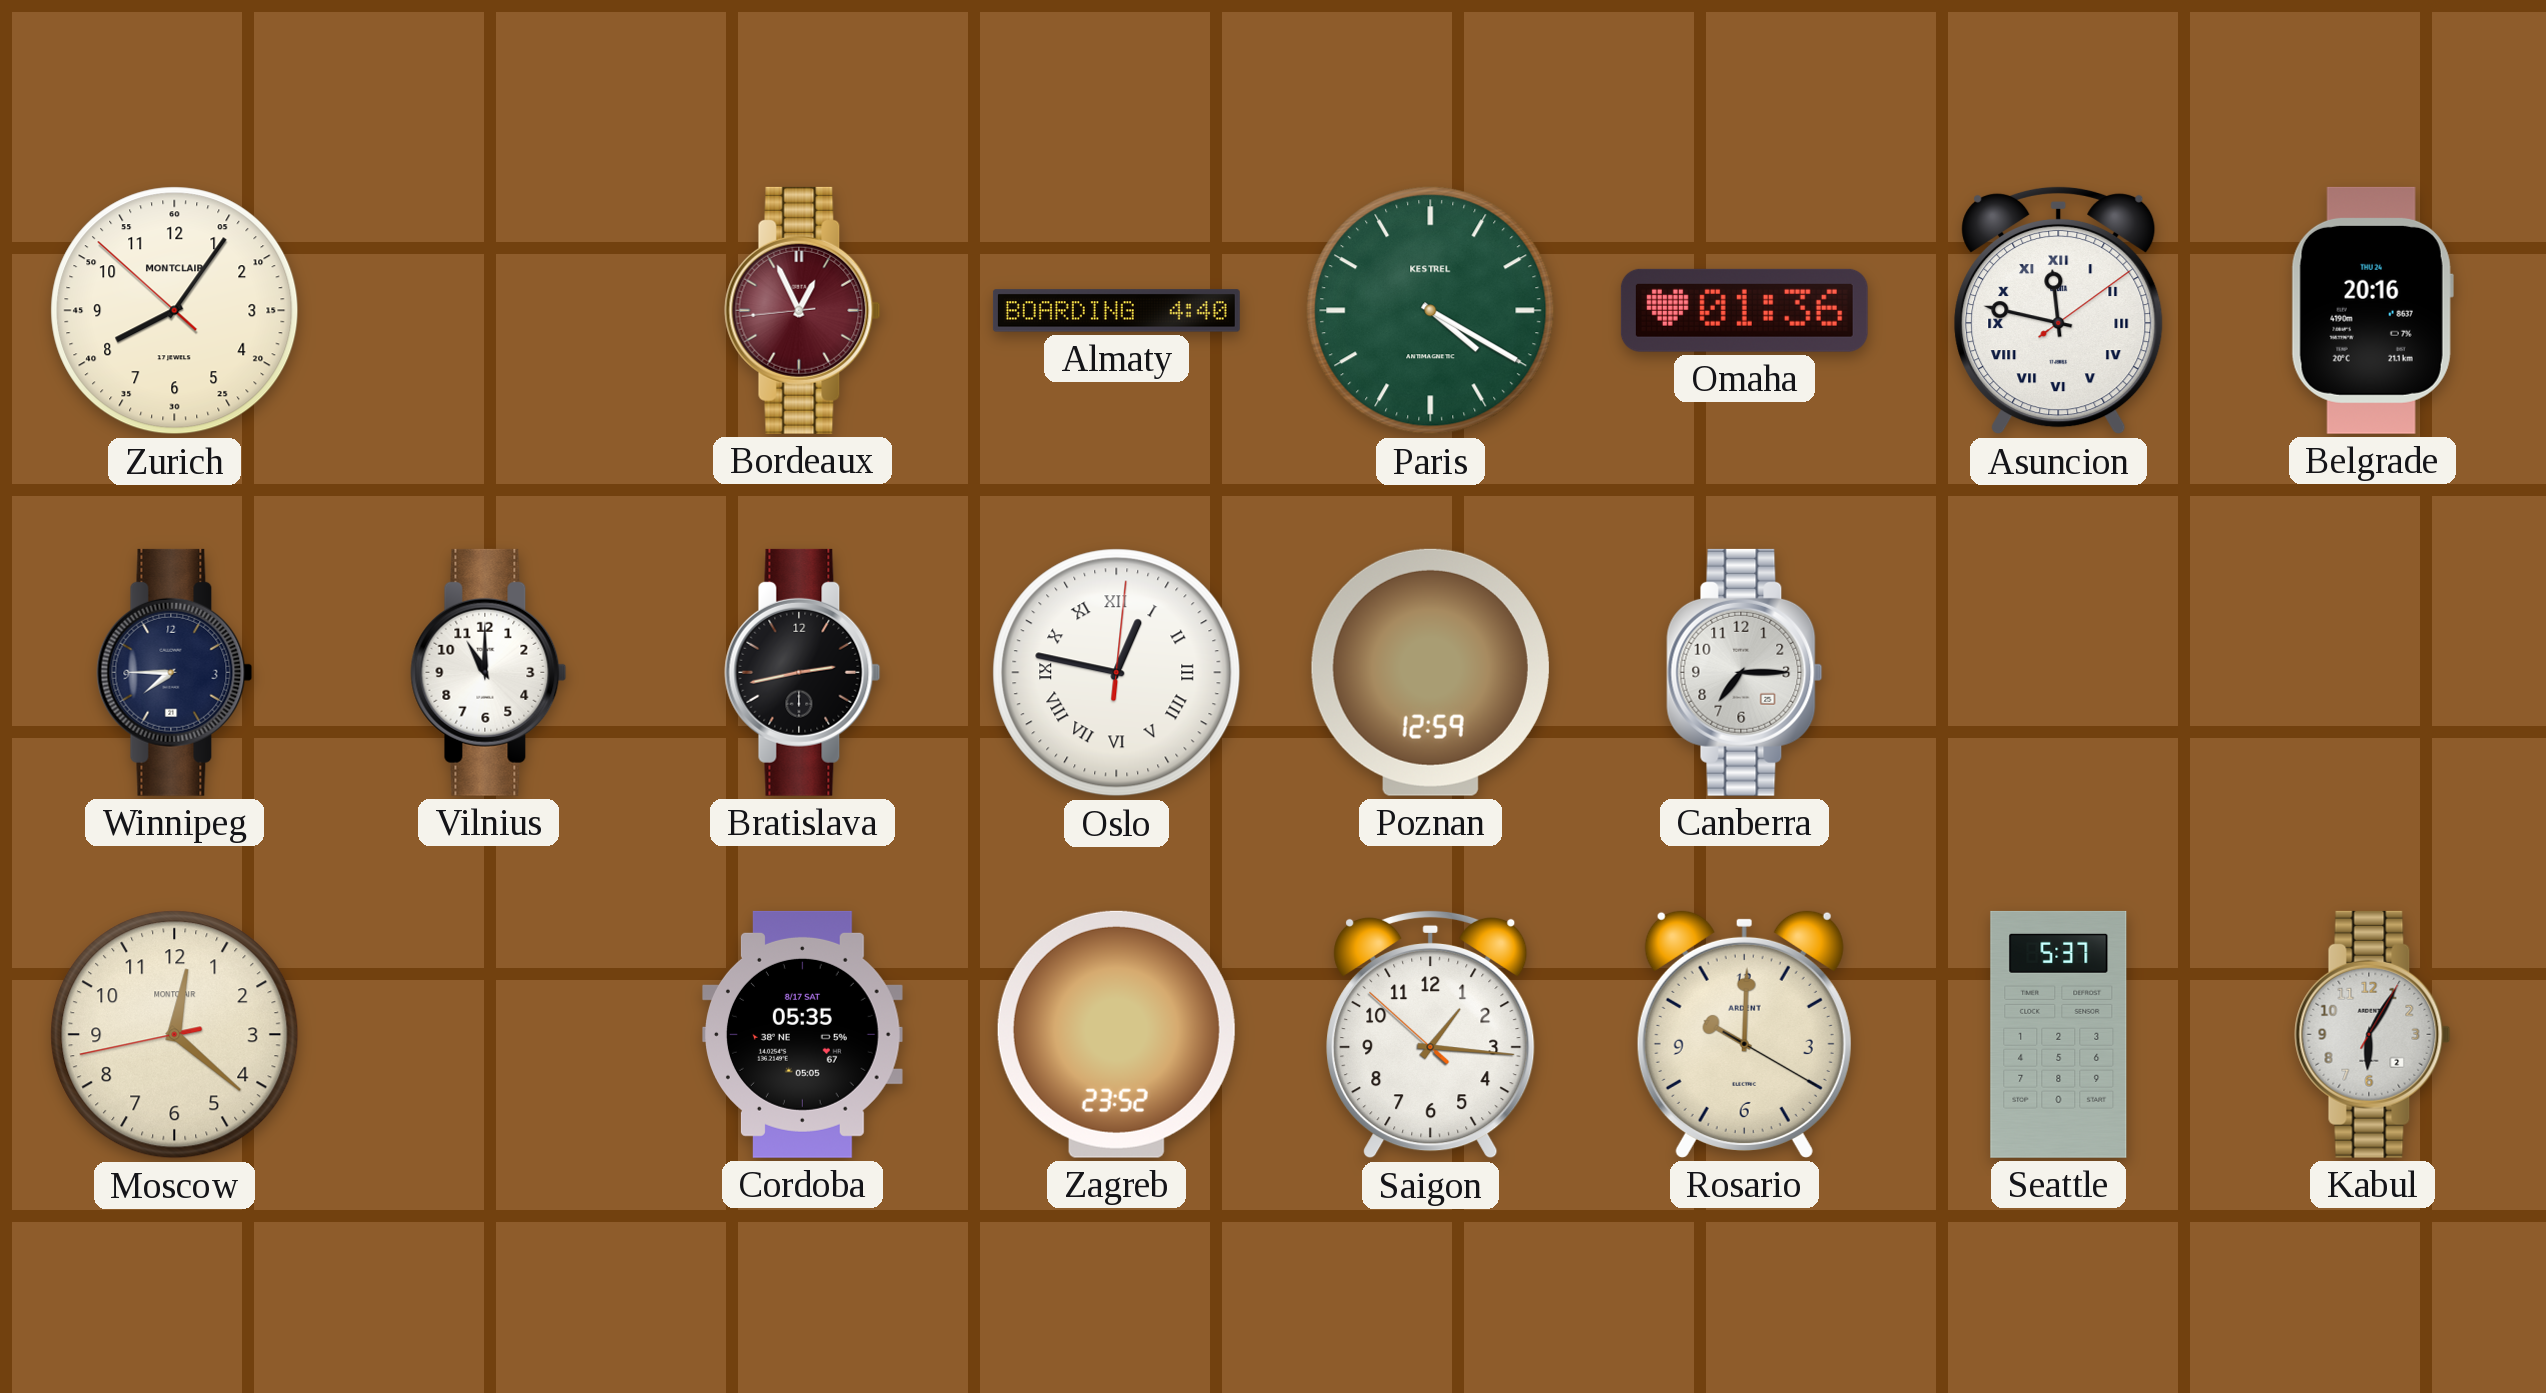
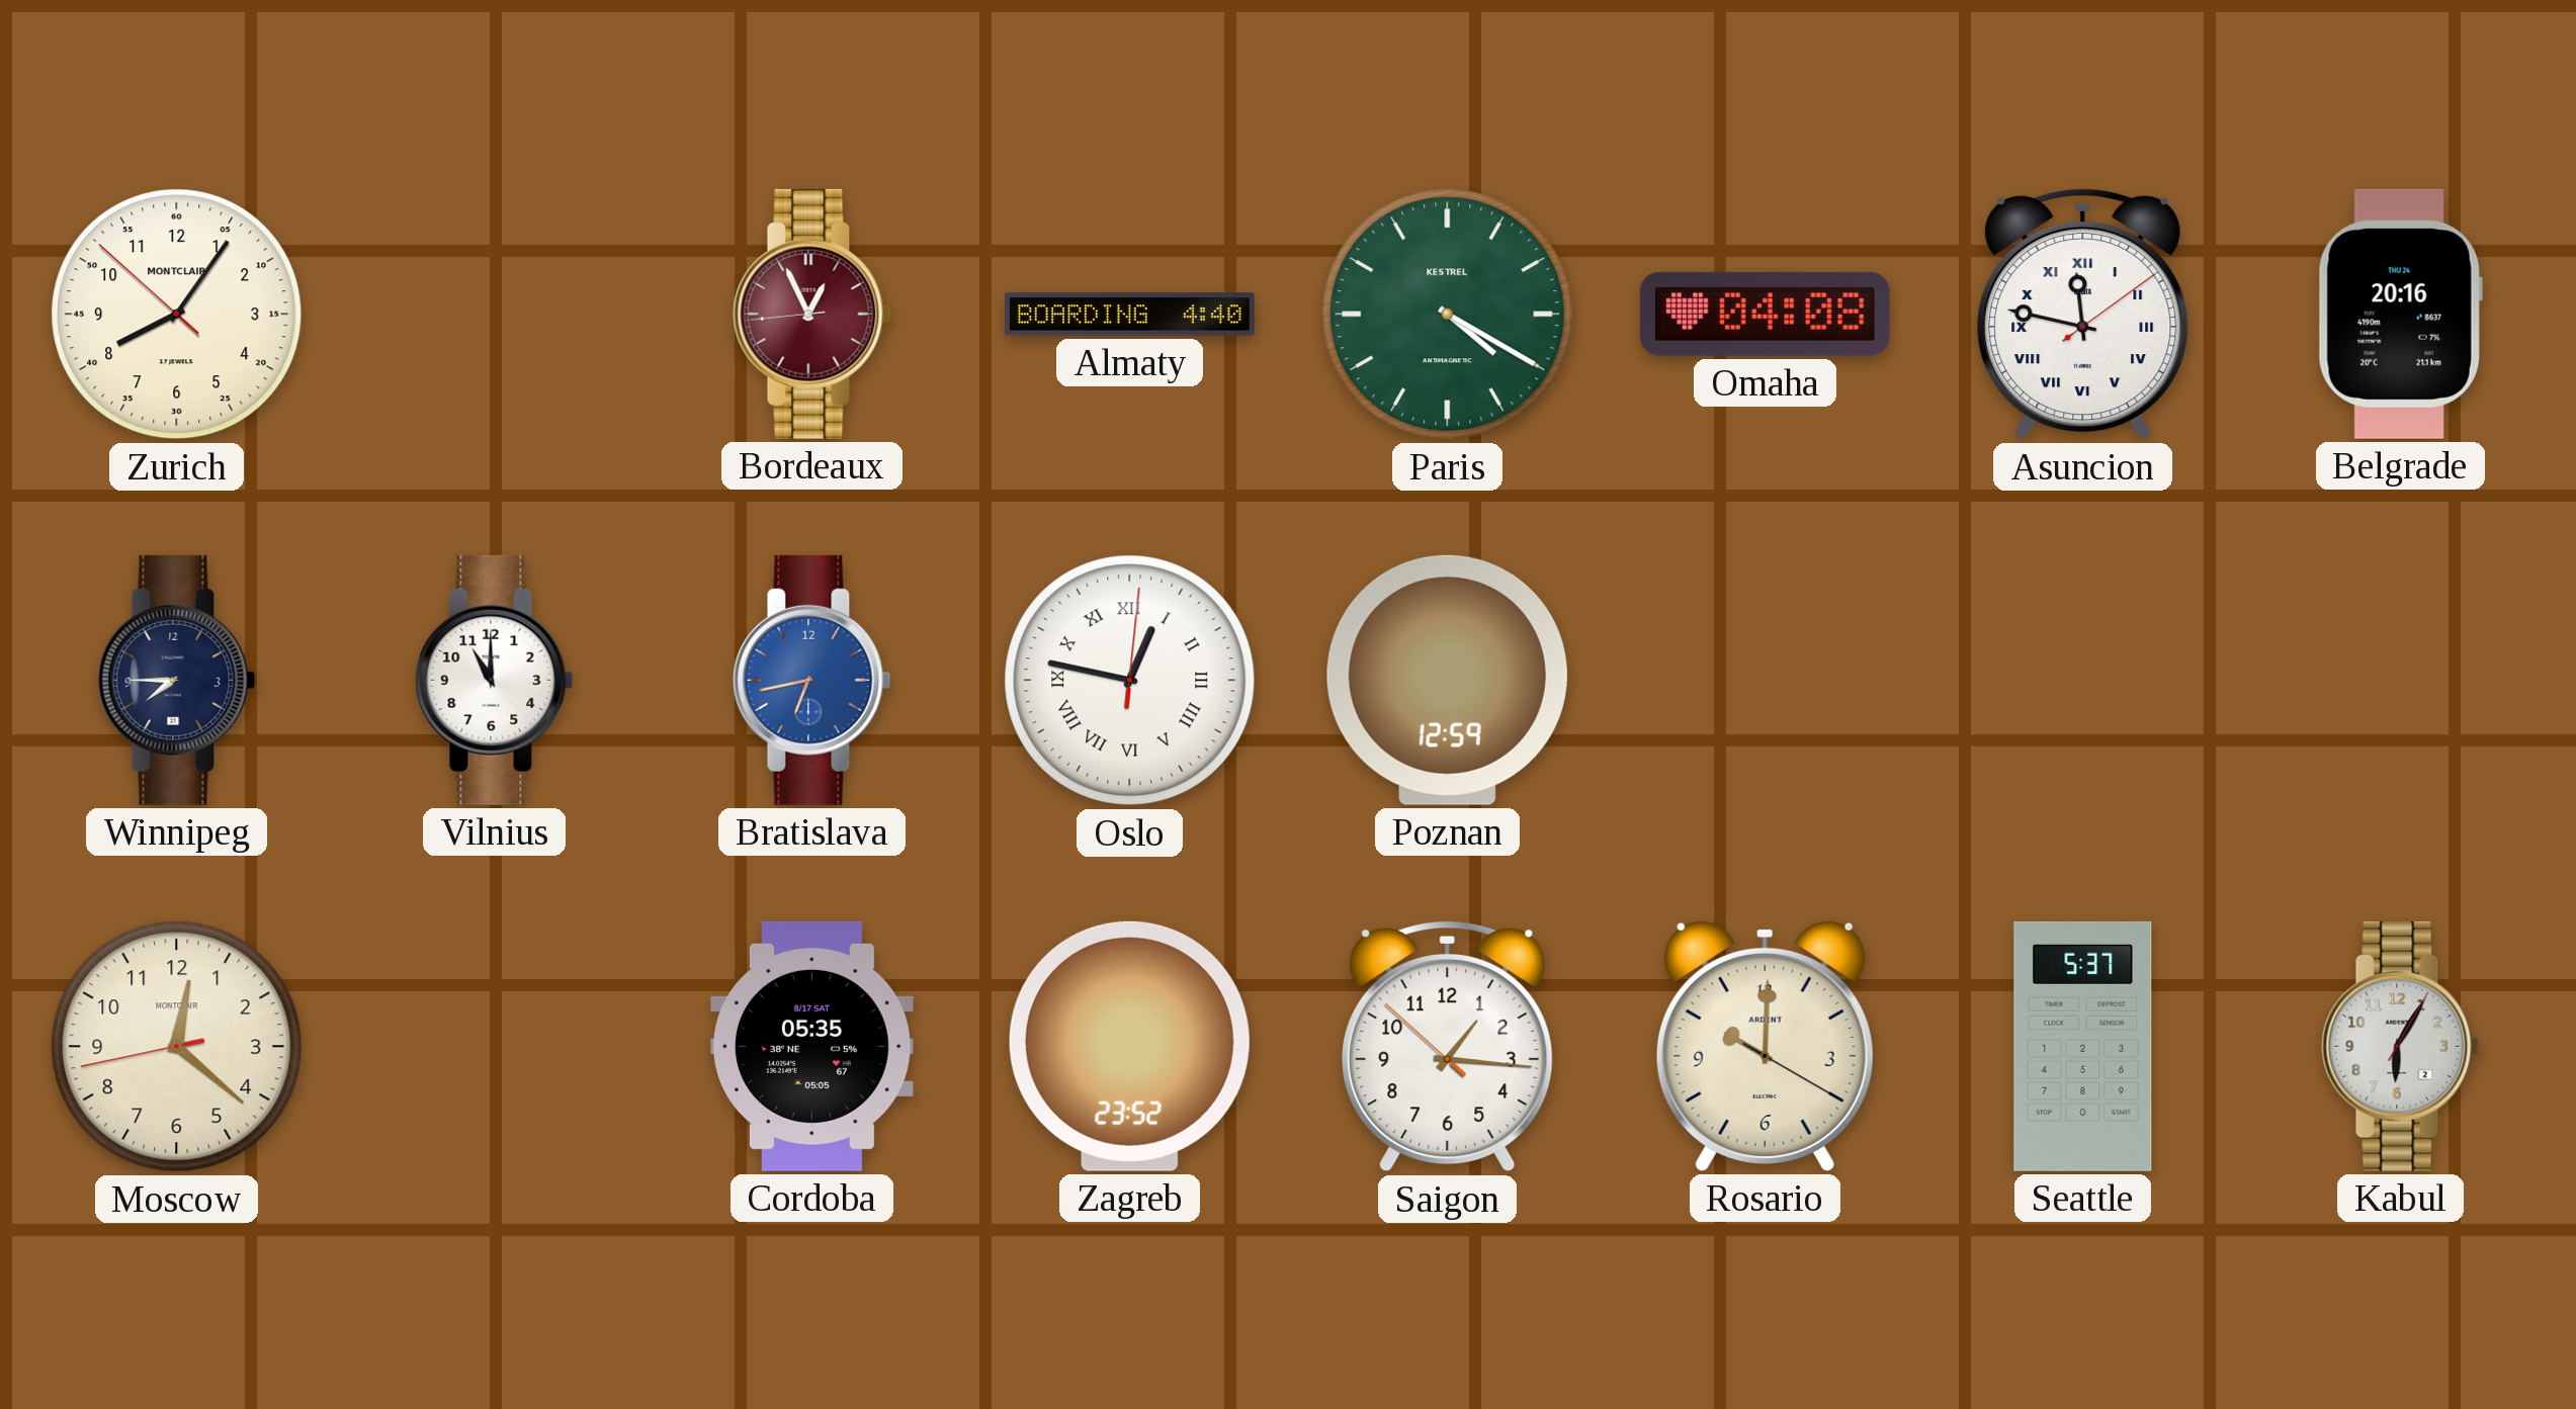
Omaha: 01:36 -> 04:08 (1765, 314)
Bratislava: 2:43 -> 6:43 (812, 680)
Bratislava dial: black -> blue (812, 680)
Canberra: 7:15 -> none (1745, 672)
